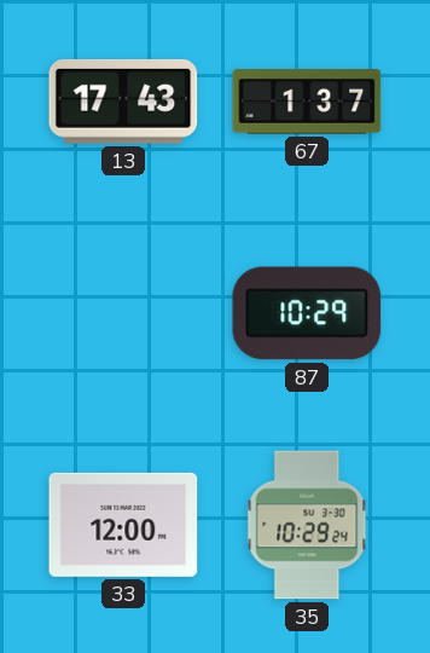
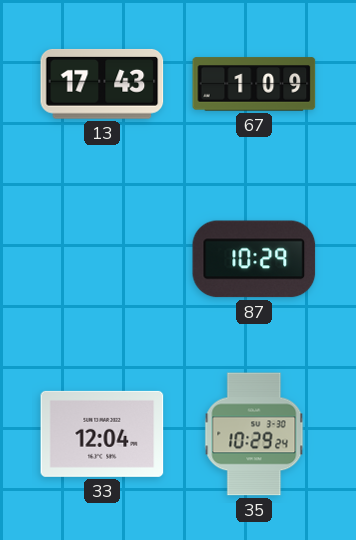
67: 1:37 -> 1:09 (254, 84)
33: 12:00 -> 12:04 (102, 434)
